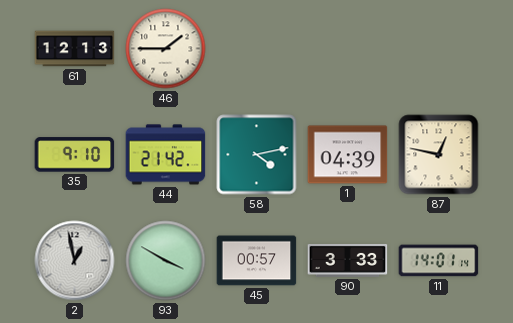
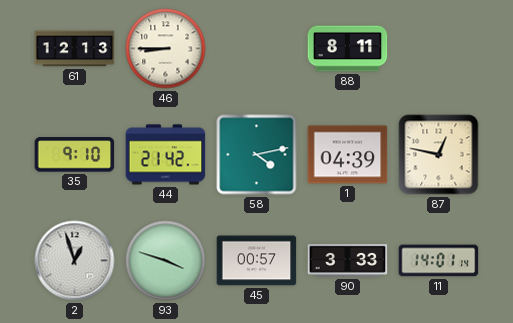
46: 1:45 -> 8:45 (166, 49)
88: none -> 8:11 (348, 49)
2: 12:58 -> 12:57 (75, 261)
93: 3:50 -> 3:48 (166, 261)
